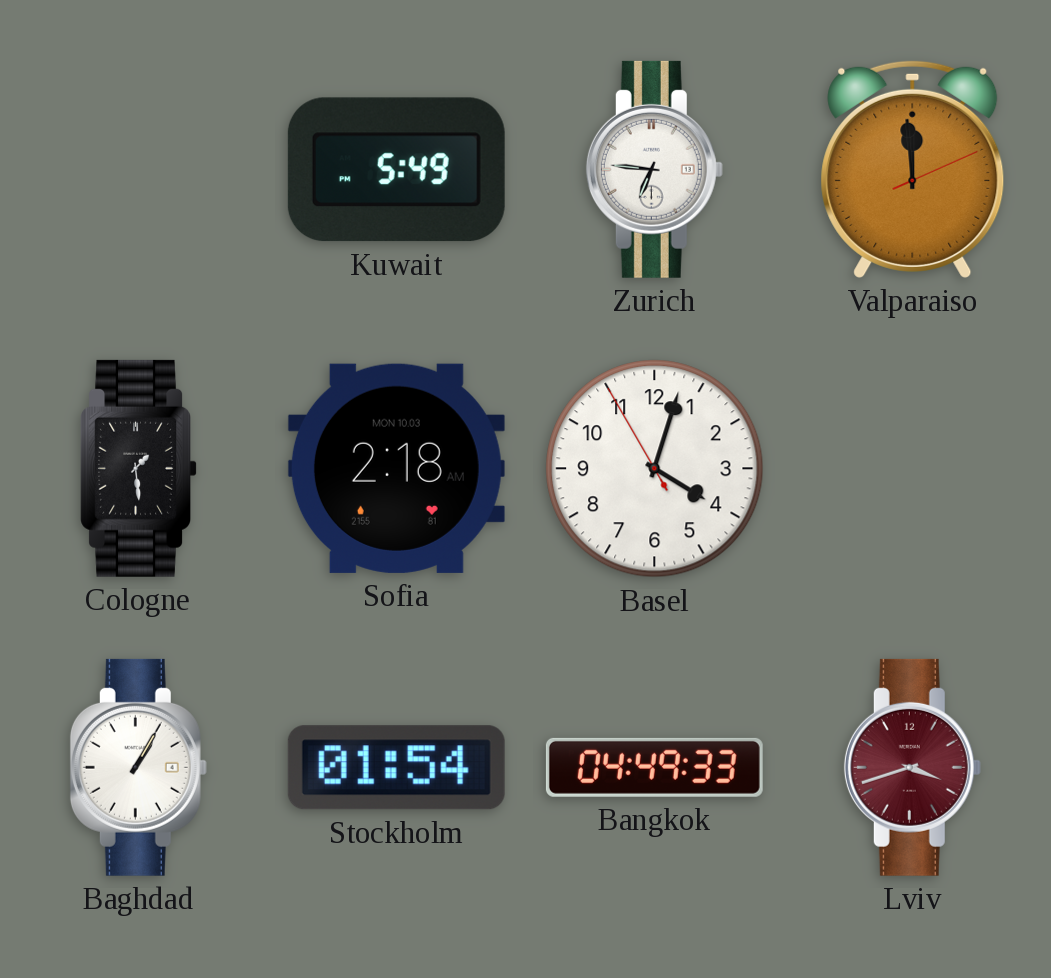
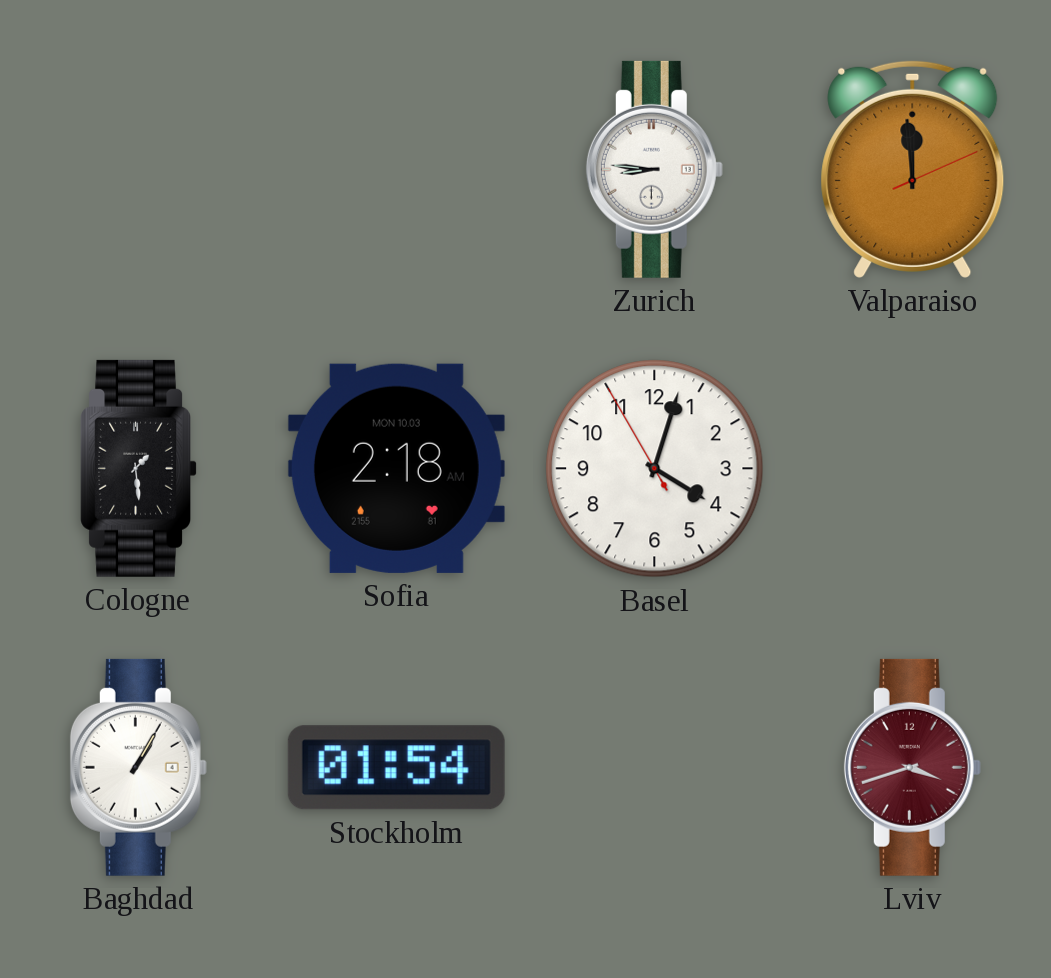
Kuwait: 5:49 -> none (396, 170)
Zurich: 6:46 -> 8:46 (654, 169)
Bangkok: 04:49 -> none (654, 767)
